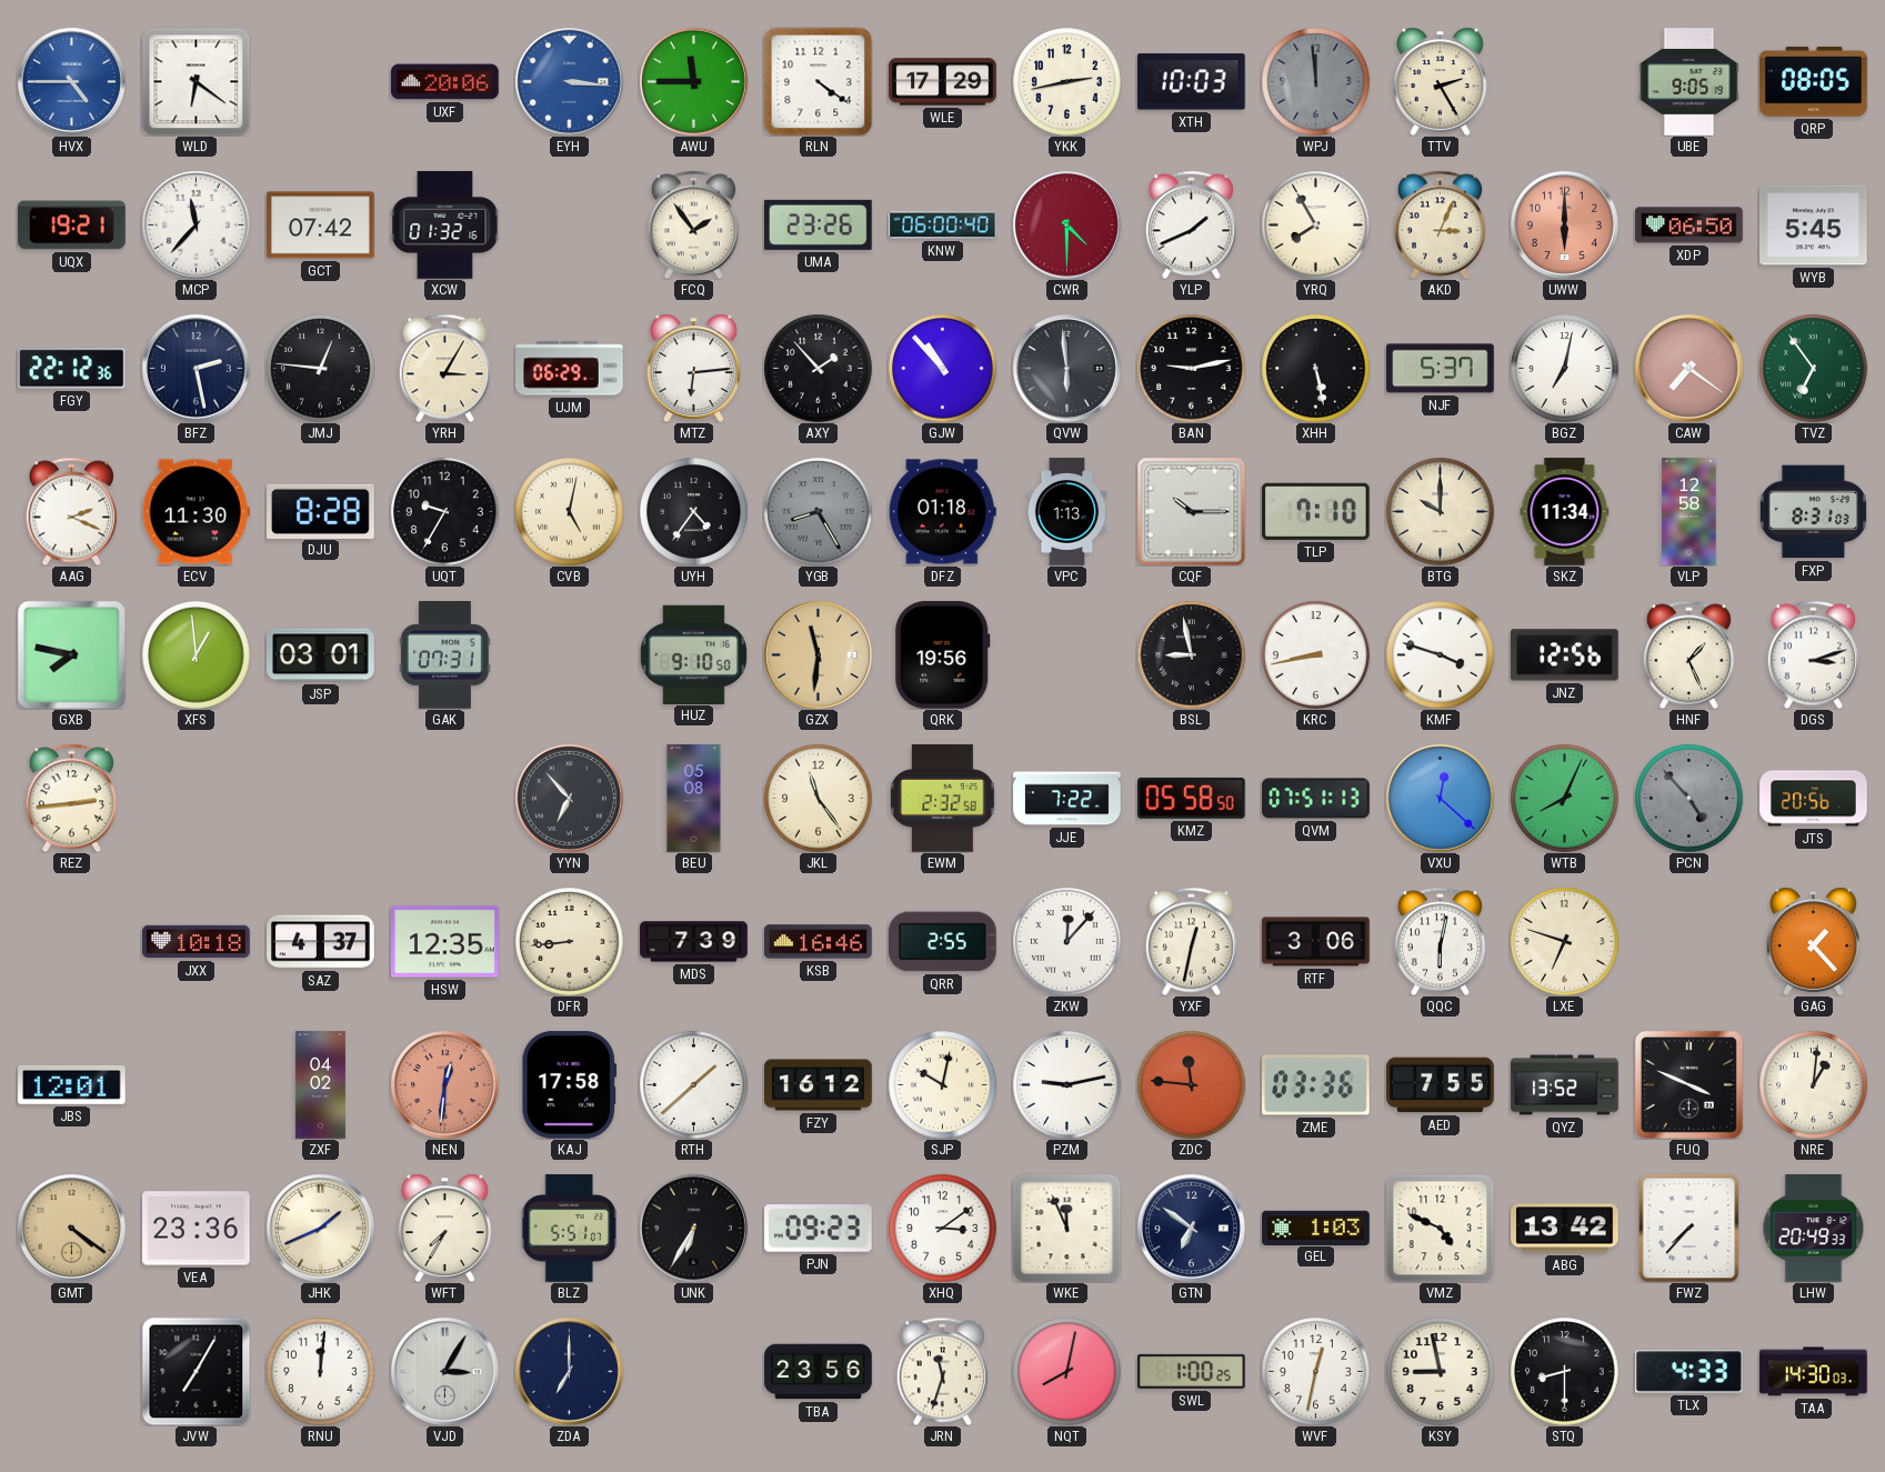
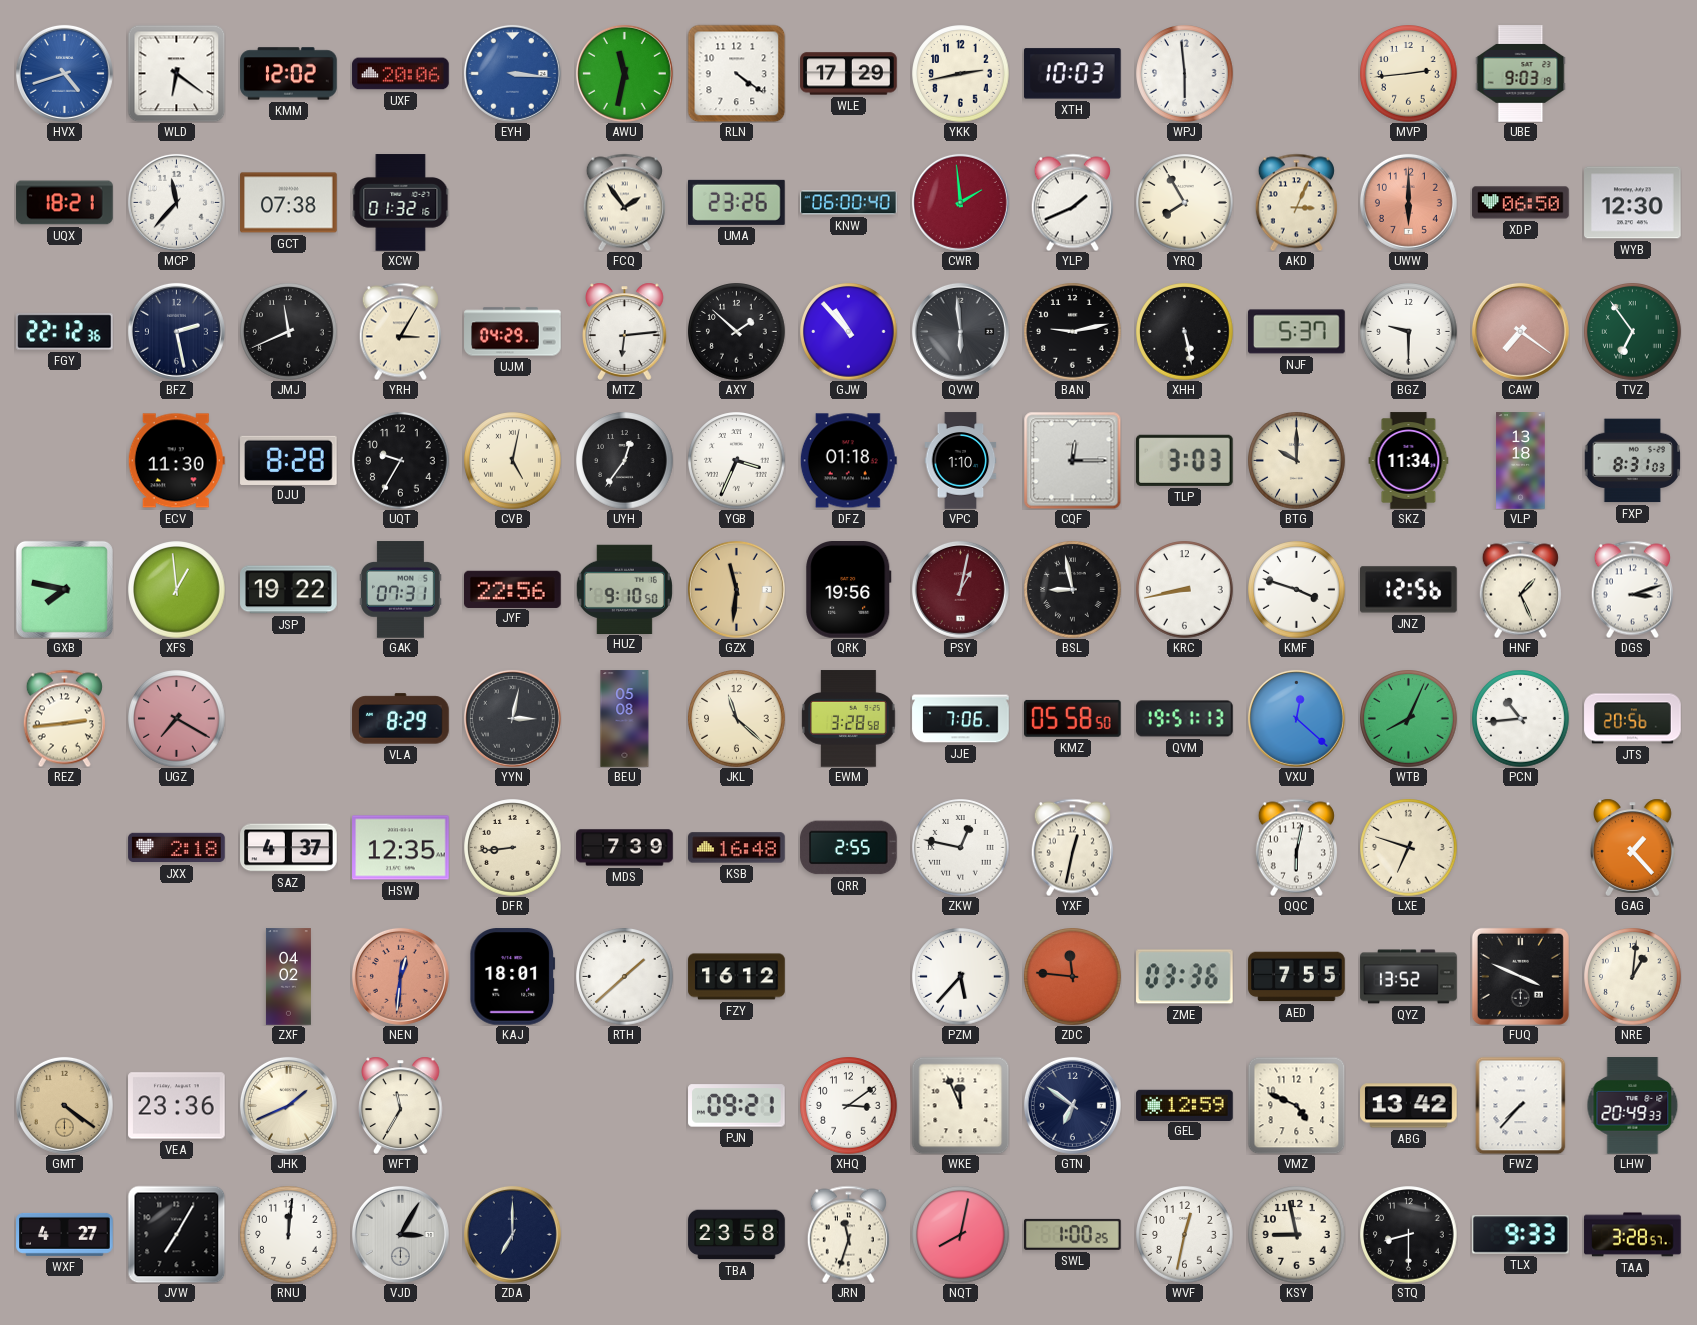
HVX: 4:45 -> 4:42 (64, 73)
KMM: none -> 12:02 (289, 74)
AWU: 11:45 -> 11:32 (624, 73)
WPJ: 11:59 -> 5:59 (1185, 74)
WPJ dial: grey -> white (1185, 74)
TTV: 2:25 -> none (1441, 81)
MVP: none -> 2:44 (1409, 74)
UBE: 9:05 -> 9:03 (1521, 74)
QRP: 08:05 -> none (1814, 81)
UQX: 19:21 -> 18:21 (65, 203)
GCT: 07:42 -> 07:38 (289, 203)
CWR: 4:30 -> 1:59 (960, 202)
WYB: 5:45 -> 12:30 (1633, 203)
JMJ: 12:46 -> 11:41 (289, 332)
UJM: 06:29 -> 04:29 (513, 332)
AXY: 1:53 -> 1:52 (737, 332)
BGZ: 7:02 -> 9:30 (1409, 332)
AAG: 2:19 -> none (71, 511)
UYH: 4:36 -> 12:36 (625, 461)
YGB: 8:25 -> 3:34 (737, 461)
YGB dial: grey -> white (737, 461)
VPC: 1:13 -> 1:10 (961, 461)
CQF: 10:15 -> 12:15 (1072, 460)
TLP: 7:10 -> 3:03 (1185, 460)
VLP: 12:58 -> 13:18 (1521, 461)
JSP: 03:01 -> 19:22 (289, 590)
JYF: none -> 22:56 (513, 589)
PSY: none -> 1:02 (960, 589)
UGZ: none -> 7:20 (177, 719)
VLA: none -> 8:29 (401, 719)
YYN: 6:53 -> 3:02 (512, 718)
JKL: 11:24 -> 11:22 (737, 719)
EWM: 2:32 -> 3:28 (849, 719)
JJE: 7:22 -> 7:06 (961, 719)
QVM: 07:51 -> 19:51 (1185, 719)
PCN: 4:53 -> 10:44 (1521, 719)
PCN dial: grey -> white (1521, 719)
JXX: 10:18 -> 2:18 (177, 848)
KSB: 16:46 -> 16:48 (737, 848)
ZKW: 12:07 -> 12:47 (961, 848)
RTF: 3:06 -> none (1316, 942)
JBS: 12:01 -> none (72, 1084)
KAJ: 17:58 -> 18:01 (513, 977)
SJP: 10:02 -> none (943, 1085)
PZM: 9:13 -> 5:37 (961, 977)
WFT: 7:35 -> 11:35 (401, 1105)
BLZ: 5:51 -> none (569, 1229)
UNK: 6:35 -> none (693, 1228)
PJN: 09:23 -> 09:21 (737, 1106)
GEL: 1:03 -> 12:59 (1185, 1105)
WXF: none -> 4:27 (65, 1234)
TBA: 23:56 -> 23:58 (737, 1235)
TLX: 4:33 -> 9:33 (1521, 1235)
TAA: 14:30 -> 3:28 (1633, 1235)
